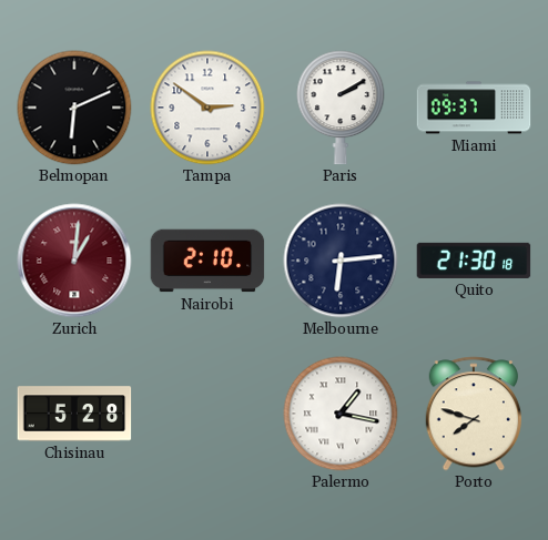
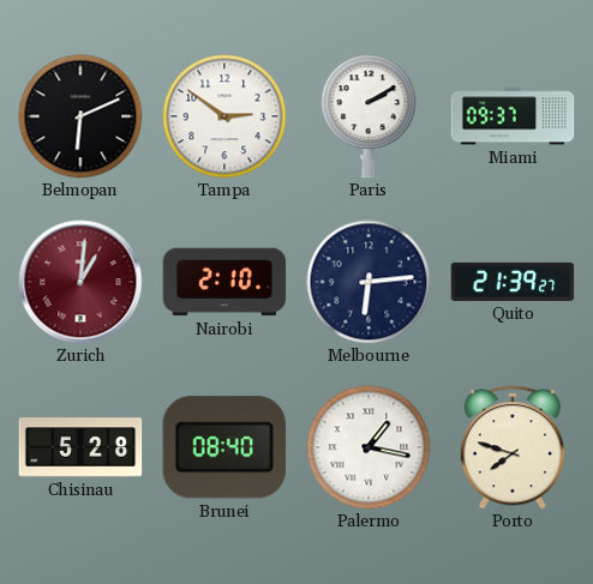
Quito: 21:30 -> 21:39 (513, 282)
Brunei: none -> 08:40 (224, 447)
